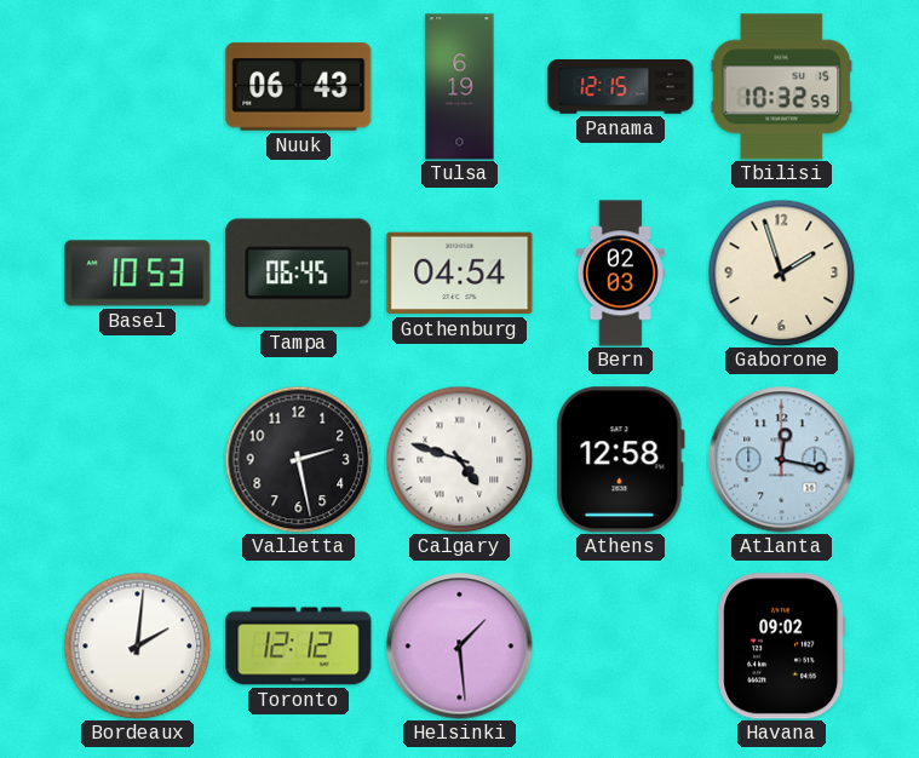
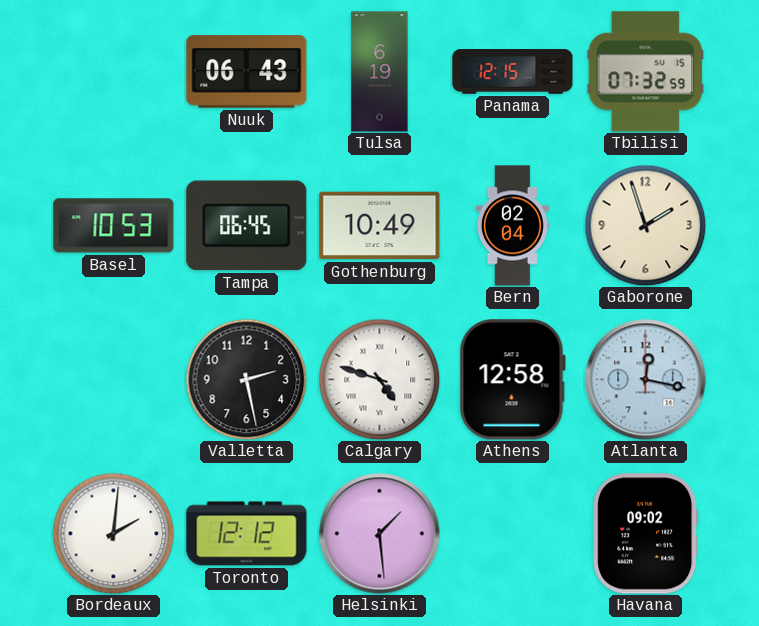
Tbilisi: 10:32 -> 07:32 (646, 72)
Gothenburg: 04:54 -> 10:49 (380, 226)
Bern: 02:03 -> 02:04 (512, 226)
